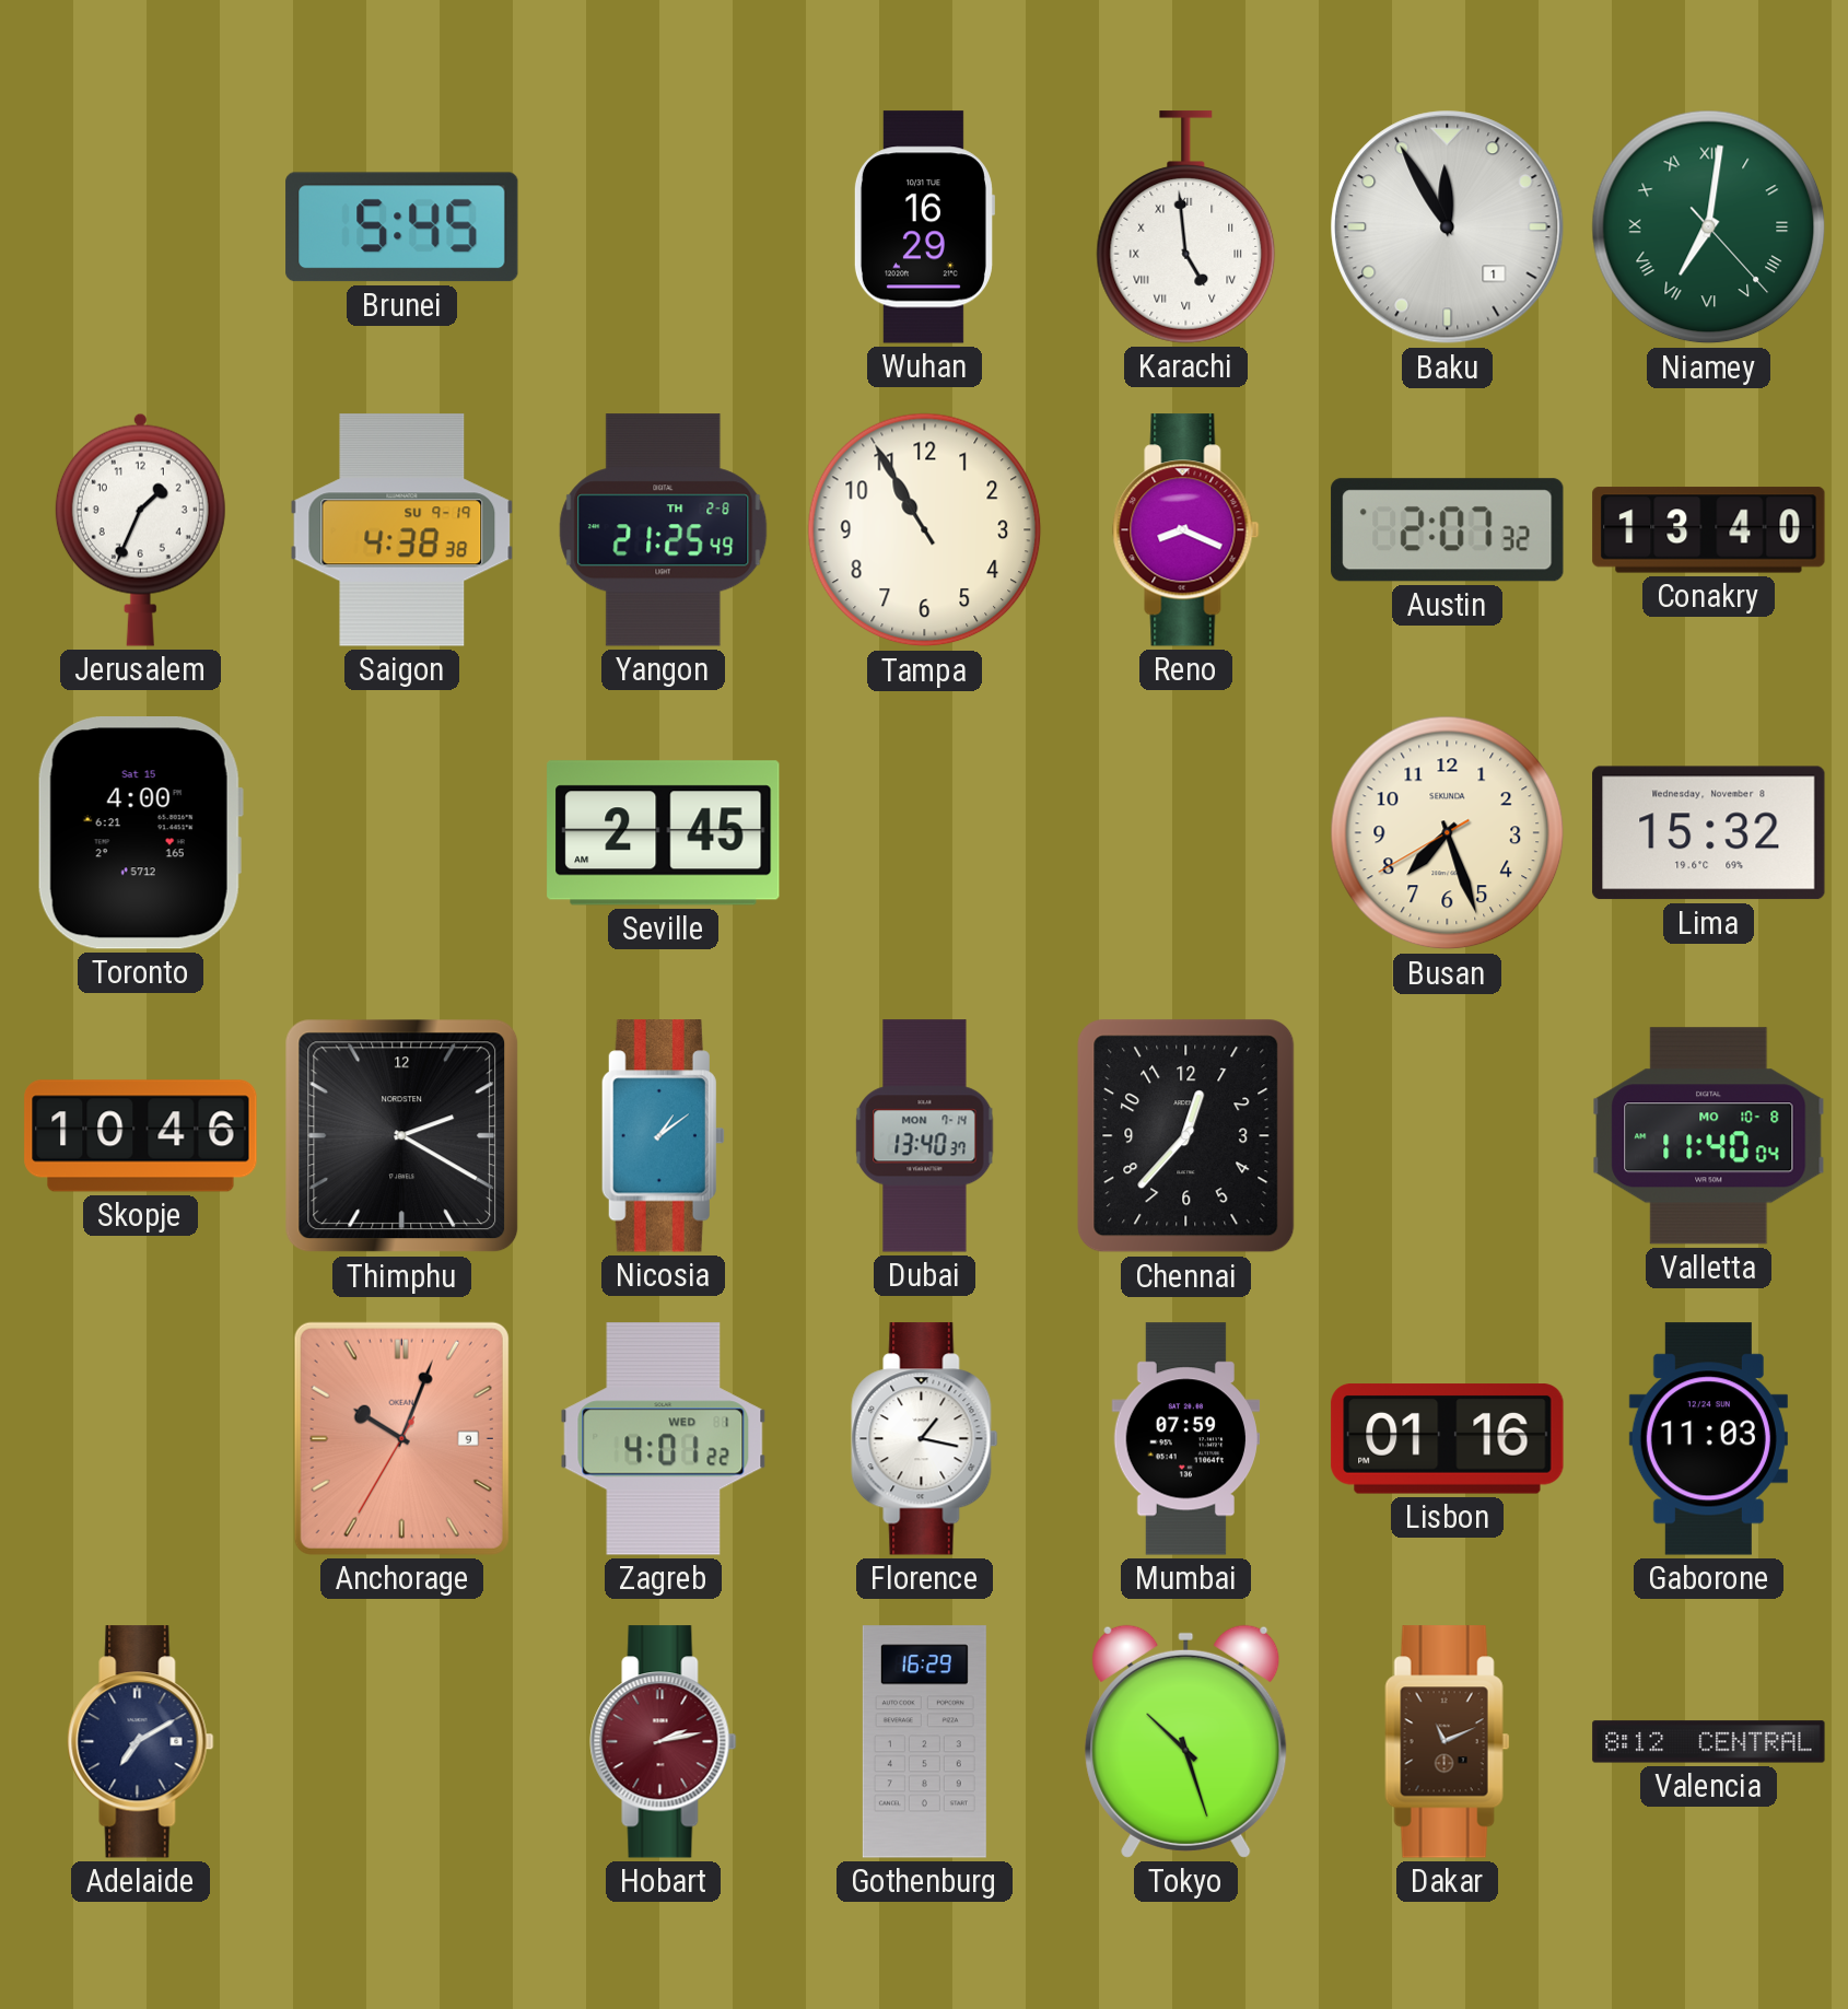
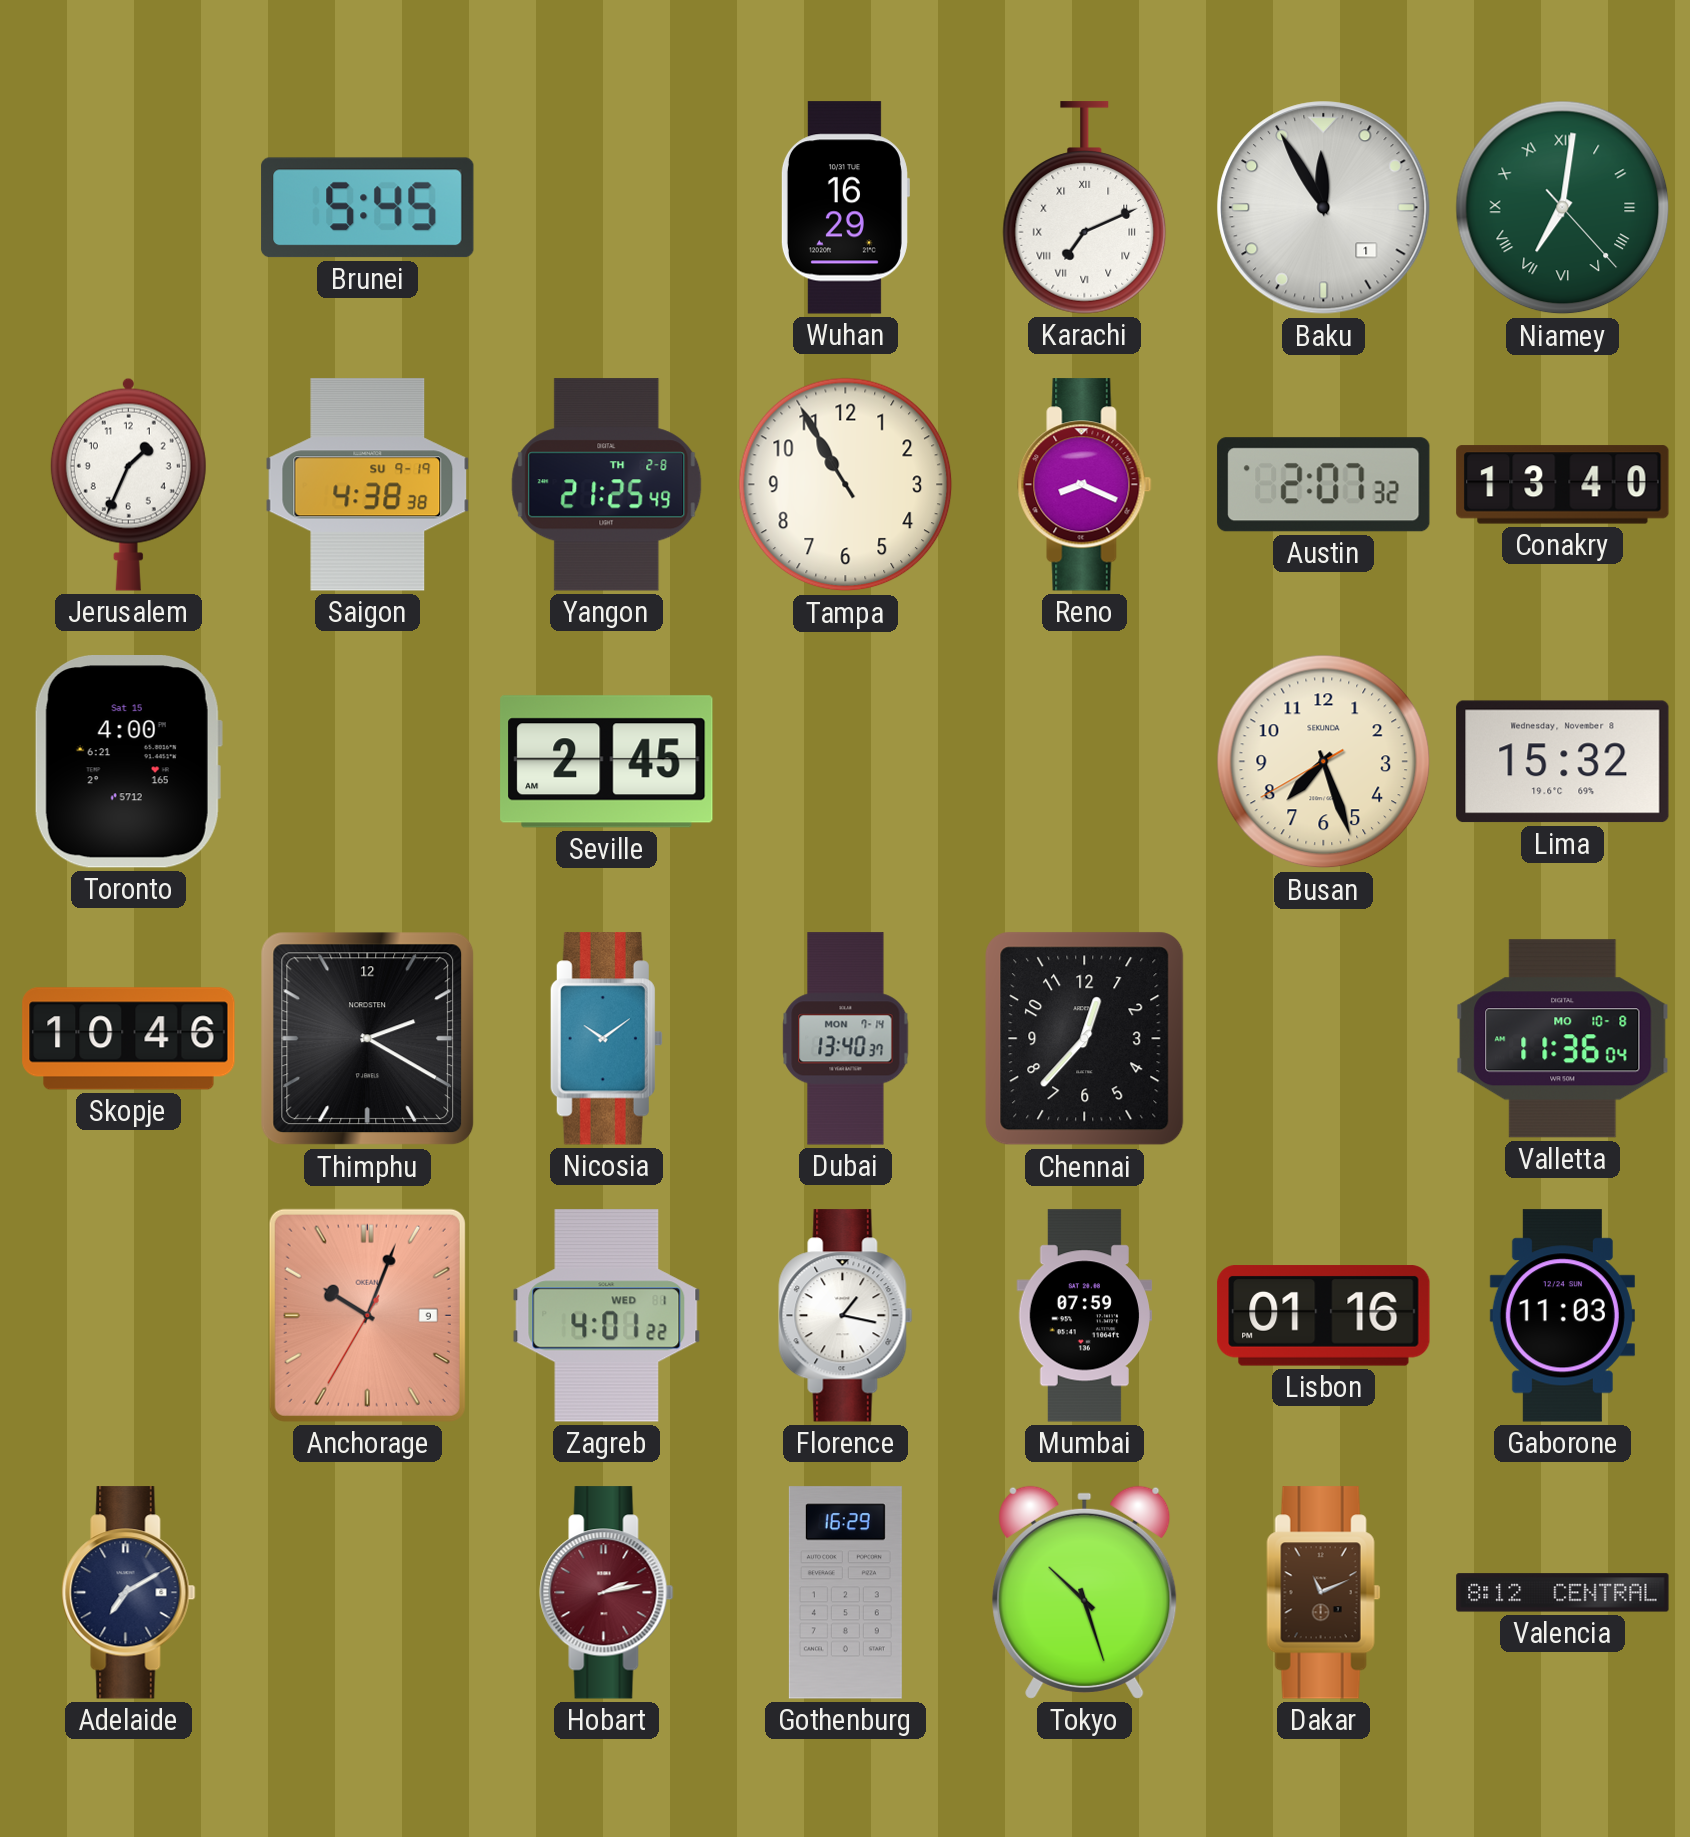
Karachi: 4:59 -> 7:11 (1085, 208)
Nicosia: 1:09 -> 10:09 (606, 1039)
Valletta: 11:40 -> 11:36 (1563, 1039)
